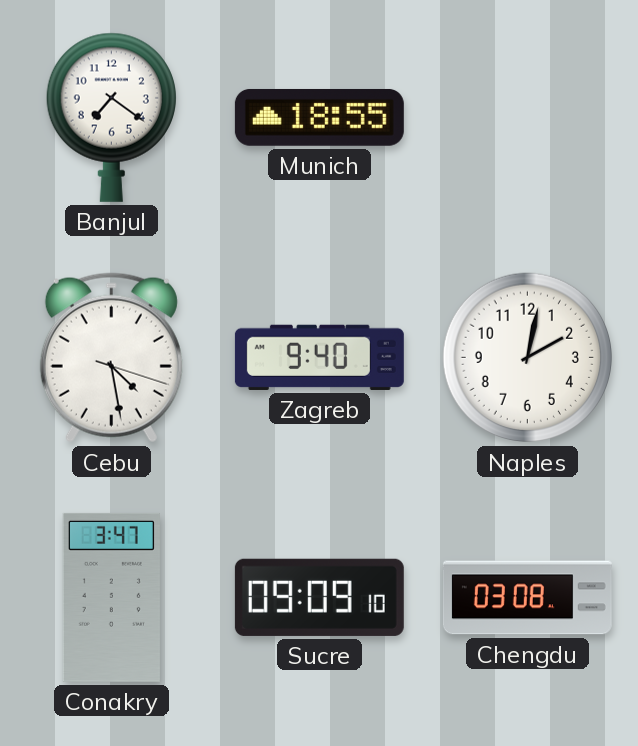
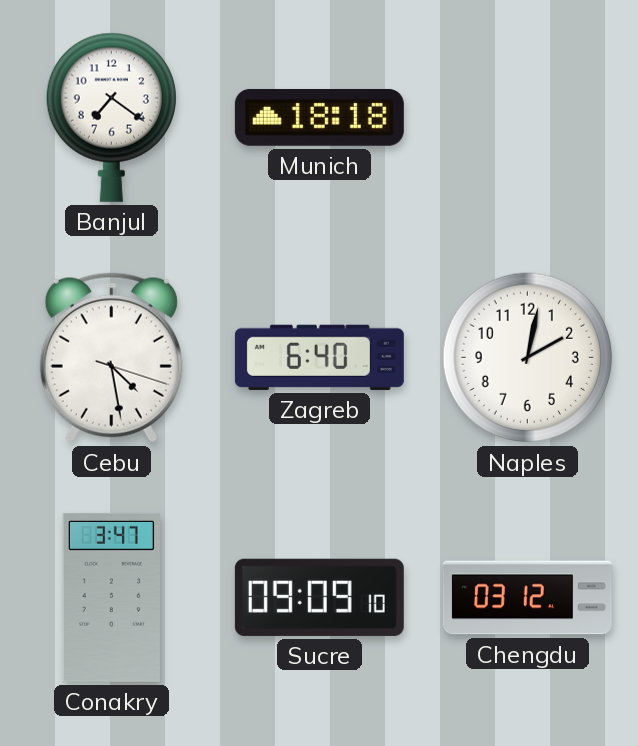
Munich: 18:55 -> 18:18 (319, 117)
Zagreb: 9:40 -> 6:40 (319, 357)
Chengdu: 03:08 -> 03:12 (527, 598)
